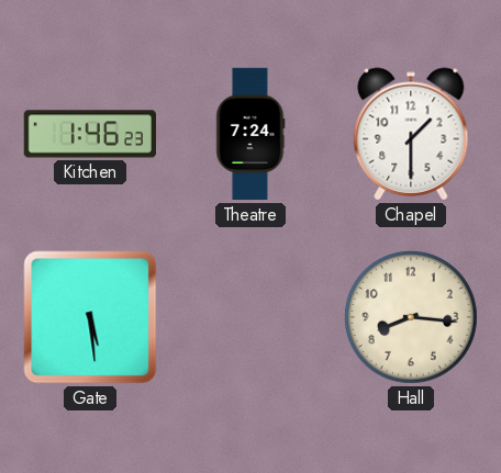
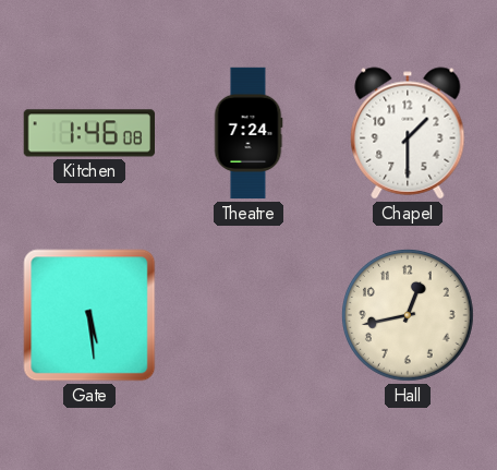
Kitchen: 1:46:23 -> 1:46:08 (88, 133)
Hall: 8:16 -> 12:43 (409, 316)
